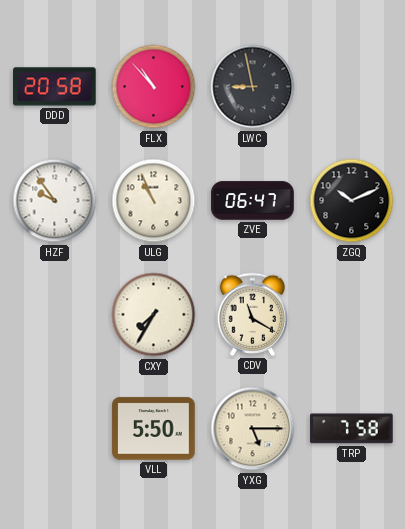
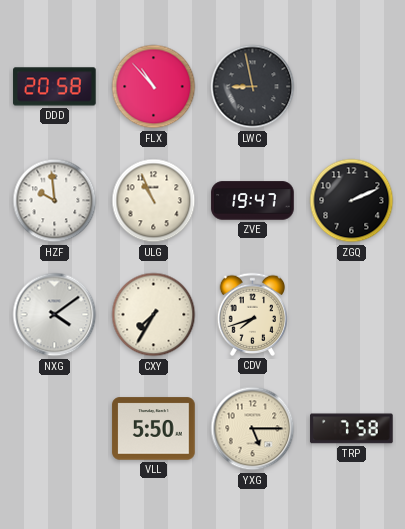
HZF: 9:54 -> 9:59 (55, 201)
ZVE: 06:47 -> 19:47 (253, 201)
ZGQ: 10:11 -> 2:11 (352, 201)
NXG: none -> 4:09 (55, 315)
CDV: 11:20 -> 7:42 (252, 314)
